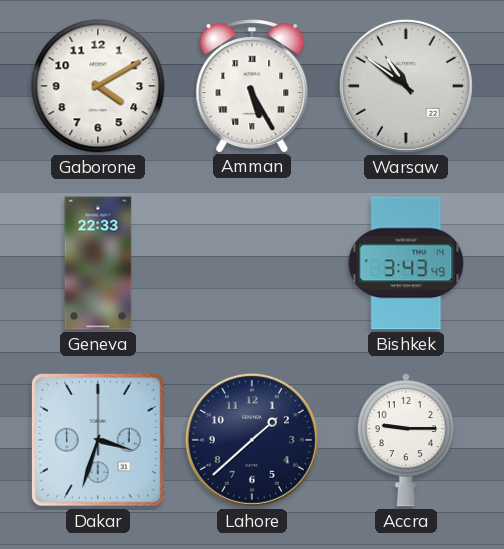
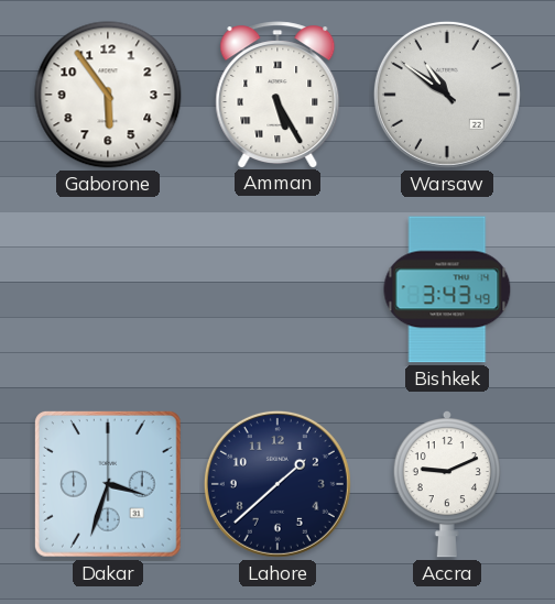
Gaborone: 4:10 -> 5:54 (108, 95)
Geneva: 22:33 -> none (98, 263)
Accra: 9:15 -> 9:11 (447, 484)
